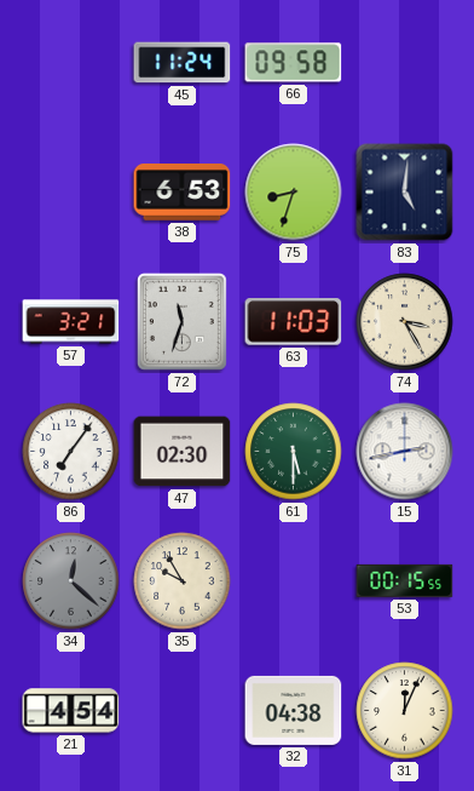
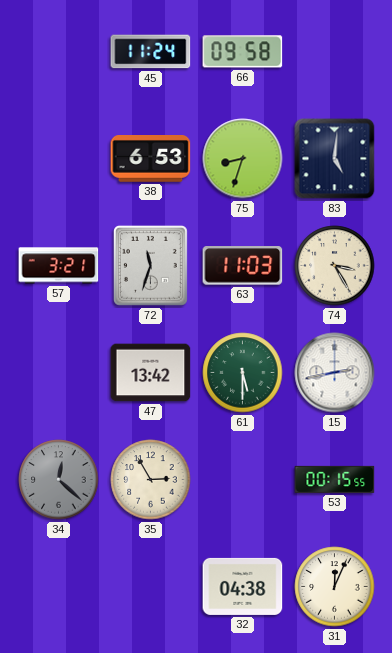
86: 7:06 -> none (71, 452)
47: 02:30 -> 13:42 (151, 373)
35: 9:55 -> 2:55 (151, 480)
21: 4:54 -> none (71, 711)
